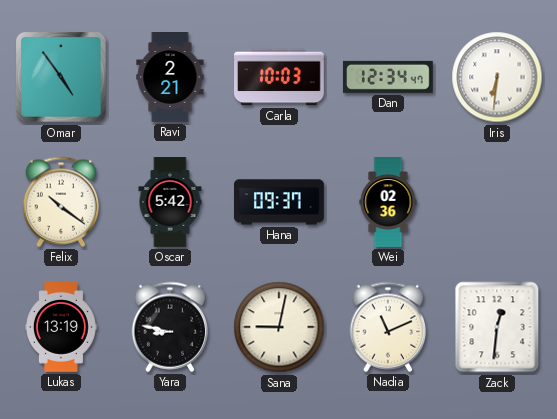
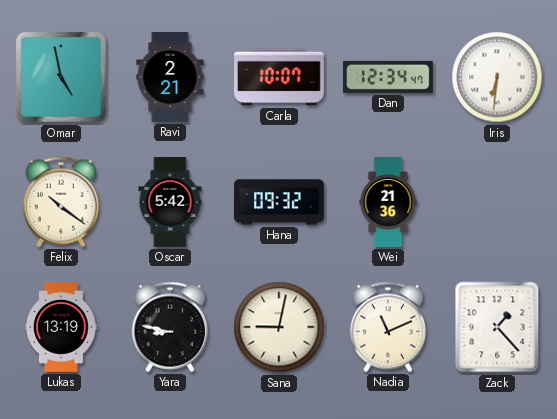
Omar: 4:54 -> 4:58 (62, 78)
Carla: 10:03 -> 10:07 (280, 77)
Hana: 09:37 -> 09:32 (280, 202)
Wei: 02:36 -> 21:36 (388, 202)
Zack: 12:31 -> 1:23 (497, 327)
